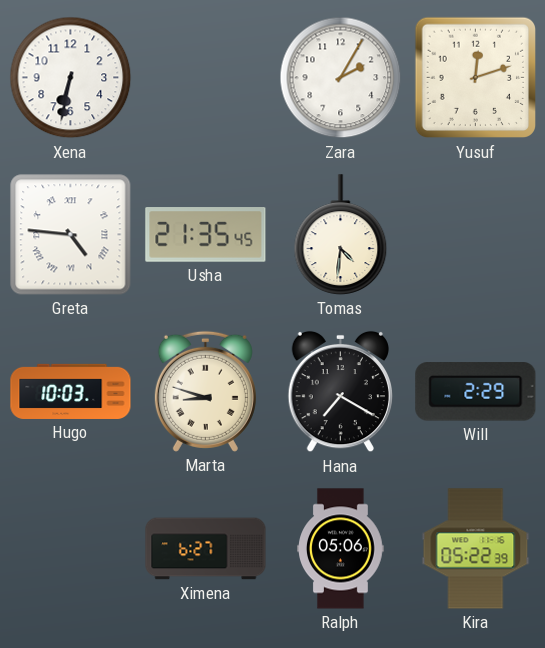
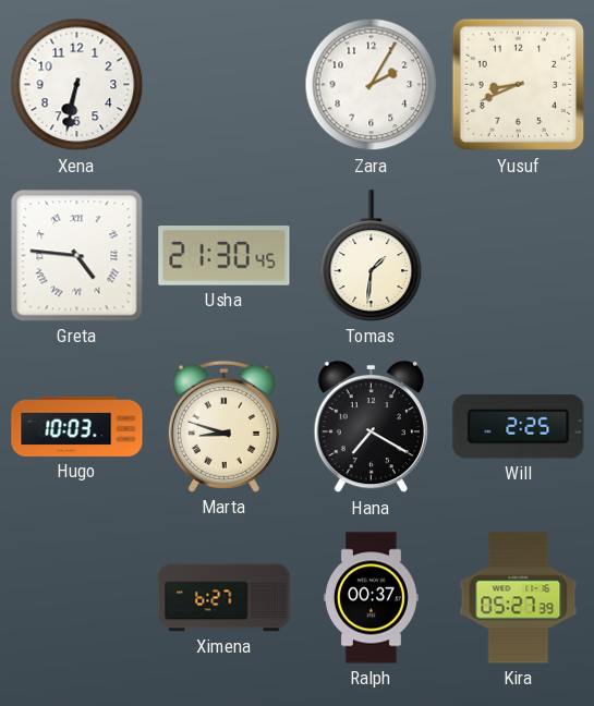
Yusuf: 12:12 -> 8:41 (519, 85)
Usha: 21:35 -> 21:30 (225, 256)
Tomas: 4:31 -> 1:31 (372, 256)
Will: 2:29 -> 2:25 (519, 427)
Ralph: 05:06 -> 00:37 (372, 598)
Kira: 05:22 -> 05:27 (519, 598)
